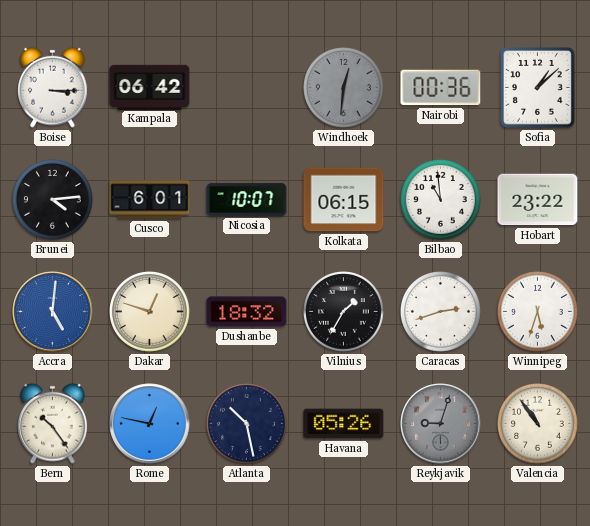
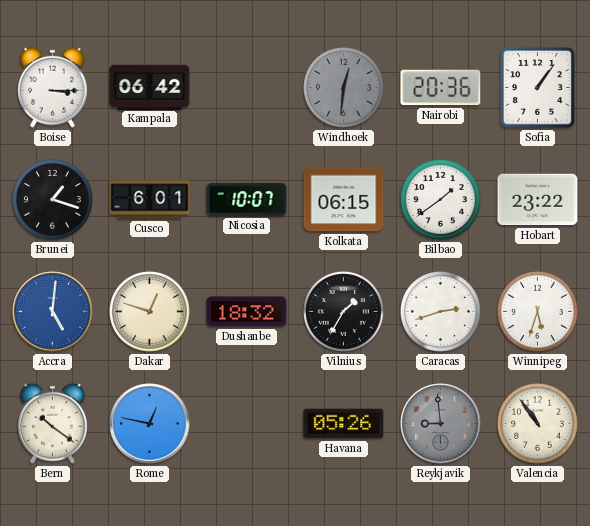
Nairobi: 00:36 -> 20:36 (441, 88)
Sofia: 1:08 -> 1:06 (538, 88)
Brunei: 4:14 -> 1:18 (53, 200)
Bilbao: 10:59 -> 1:39 (441, 200)
Bern: 10:24 -> 10:21 (53, 423)
Atlanta: 10:28 -> none (247, 424)
Reykjavik: 9:03 -> 8:59 (441, 424)
